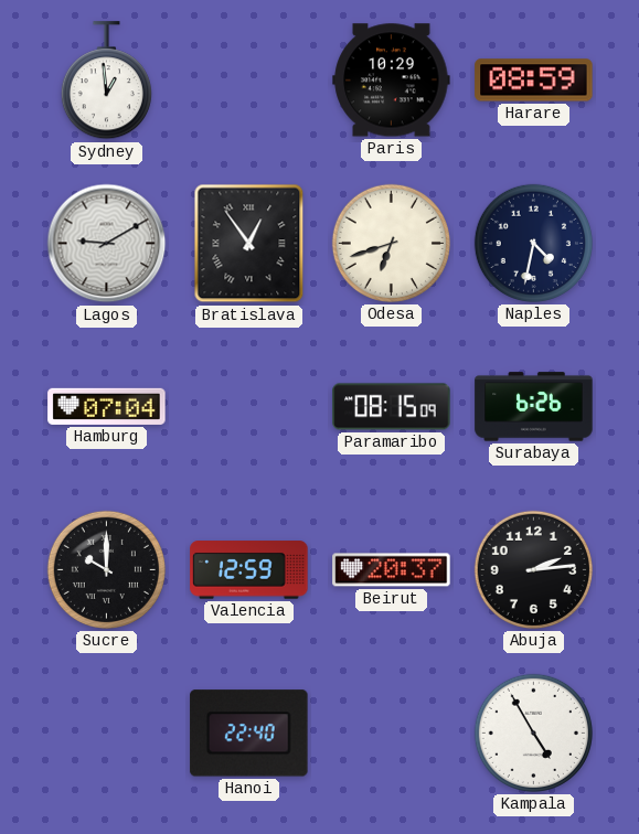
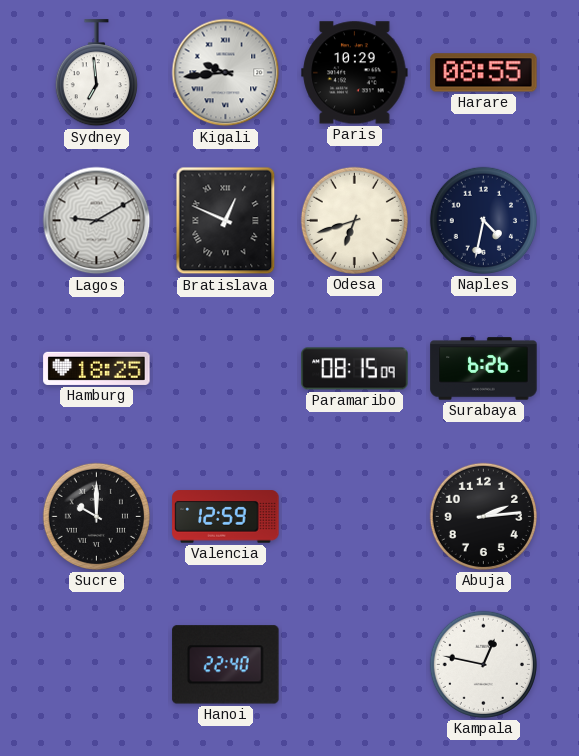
Sydney: 12:59 -> 6:59 (96, 73)
Kigali: none -> 9:44 (226, 73)
Harare: 08:59 -> 08:55 (484, 73)
Bratislava: 12:54 -> 12:49 (226, 221)
Hamburg: 07:04 -> 18:25 (97, 368)
Beirut: 20:37 -> none (392, 570)
Kampala: 4:55 -> 12:47 (483, 664)
